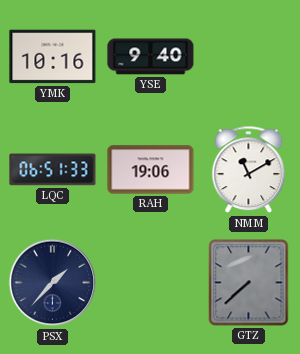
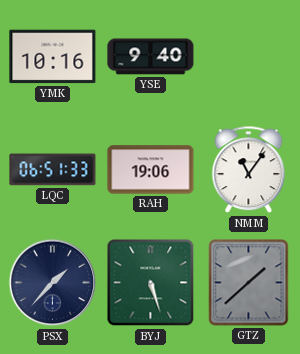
NMM: 11:10 -> 11:06 (249, 170)
BYJ: none -> 5:27 (151, 283)
GTZ: 7:38 -> 1:38 (249, 283)
